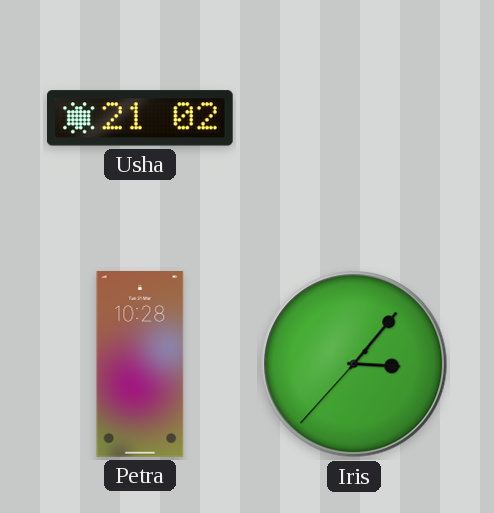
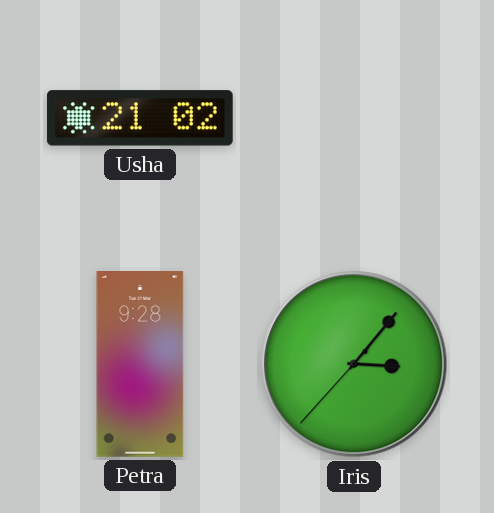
Petra: 10:28 -> 9:28 (140, 365)
